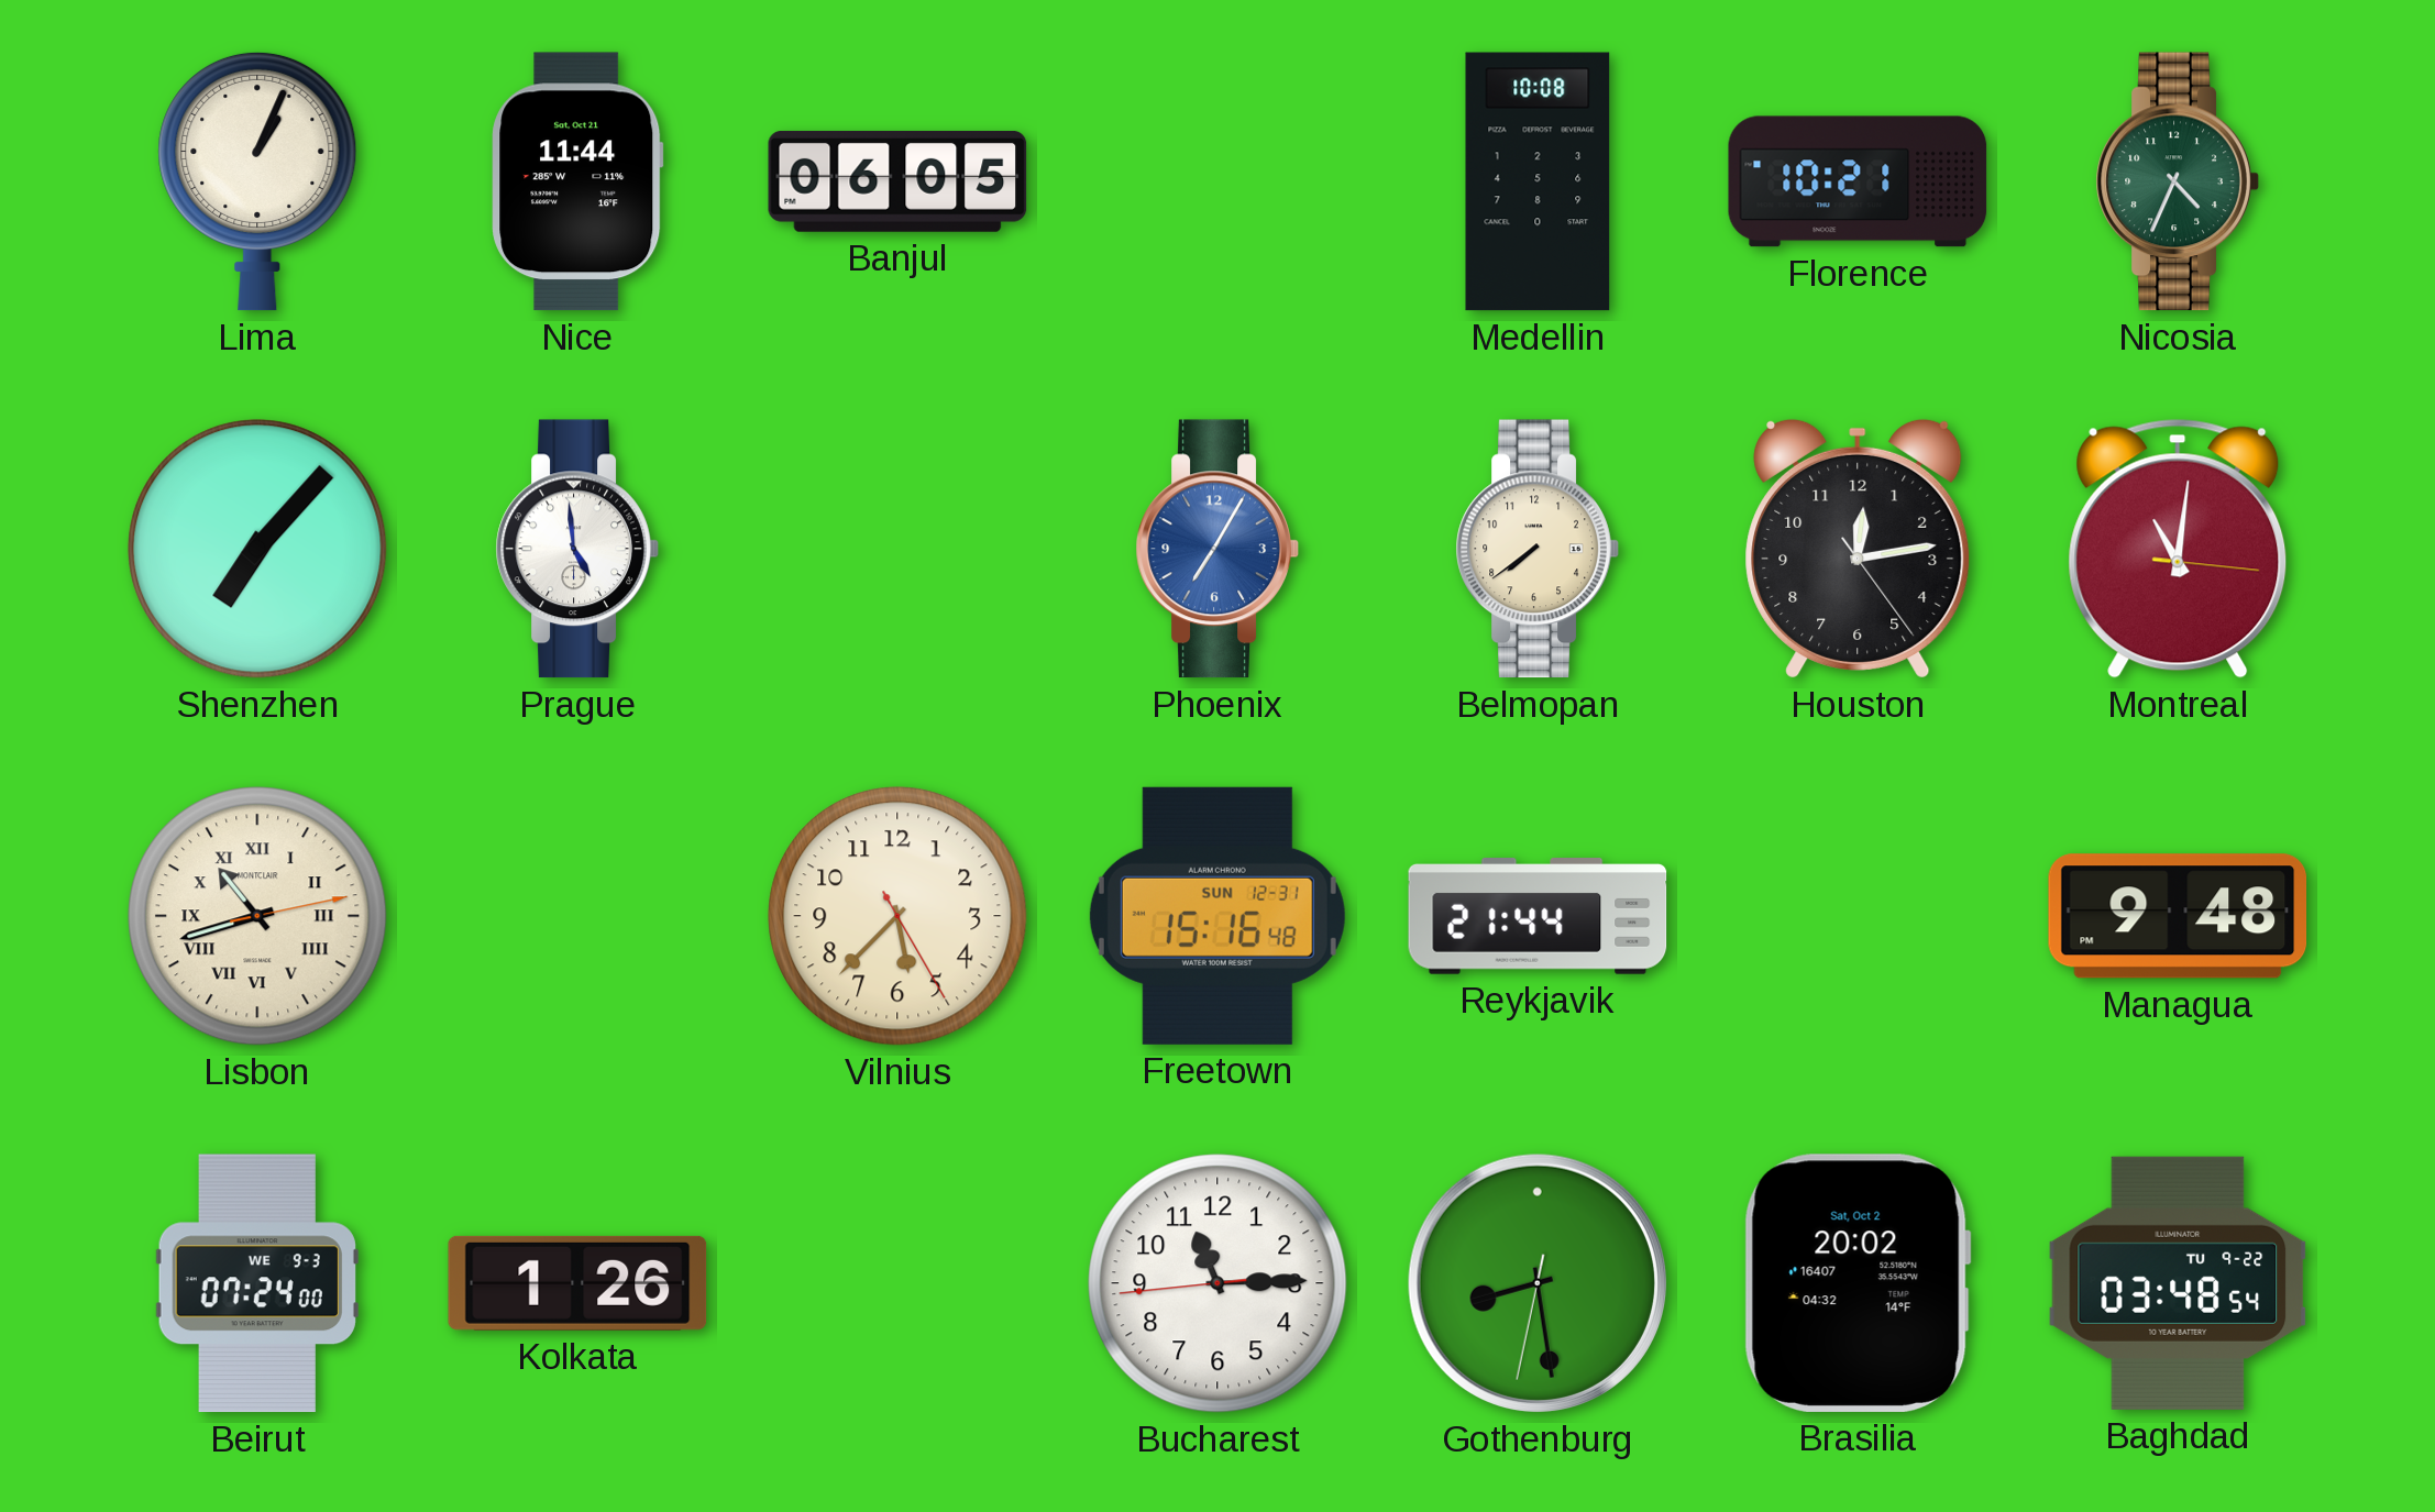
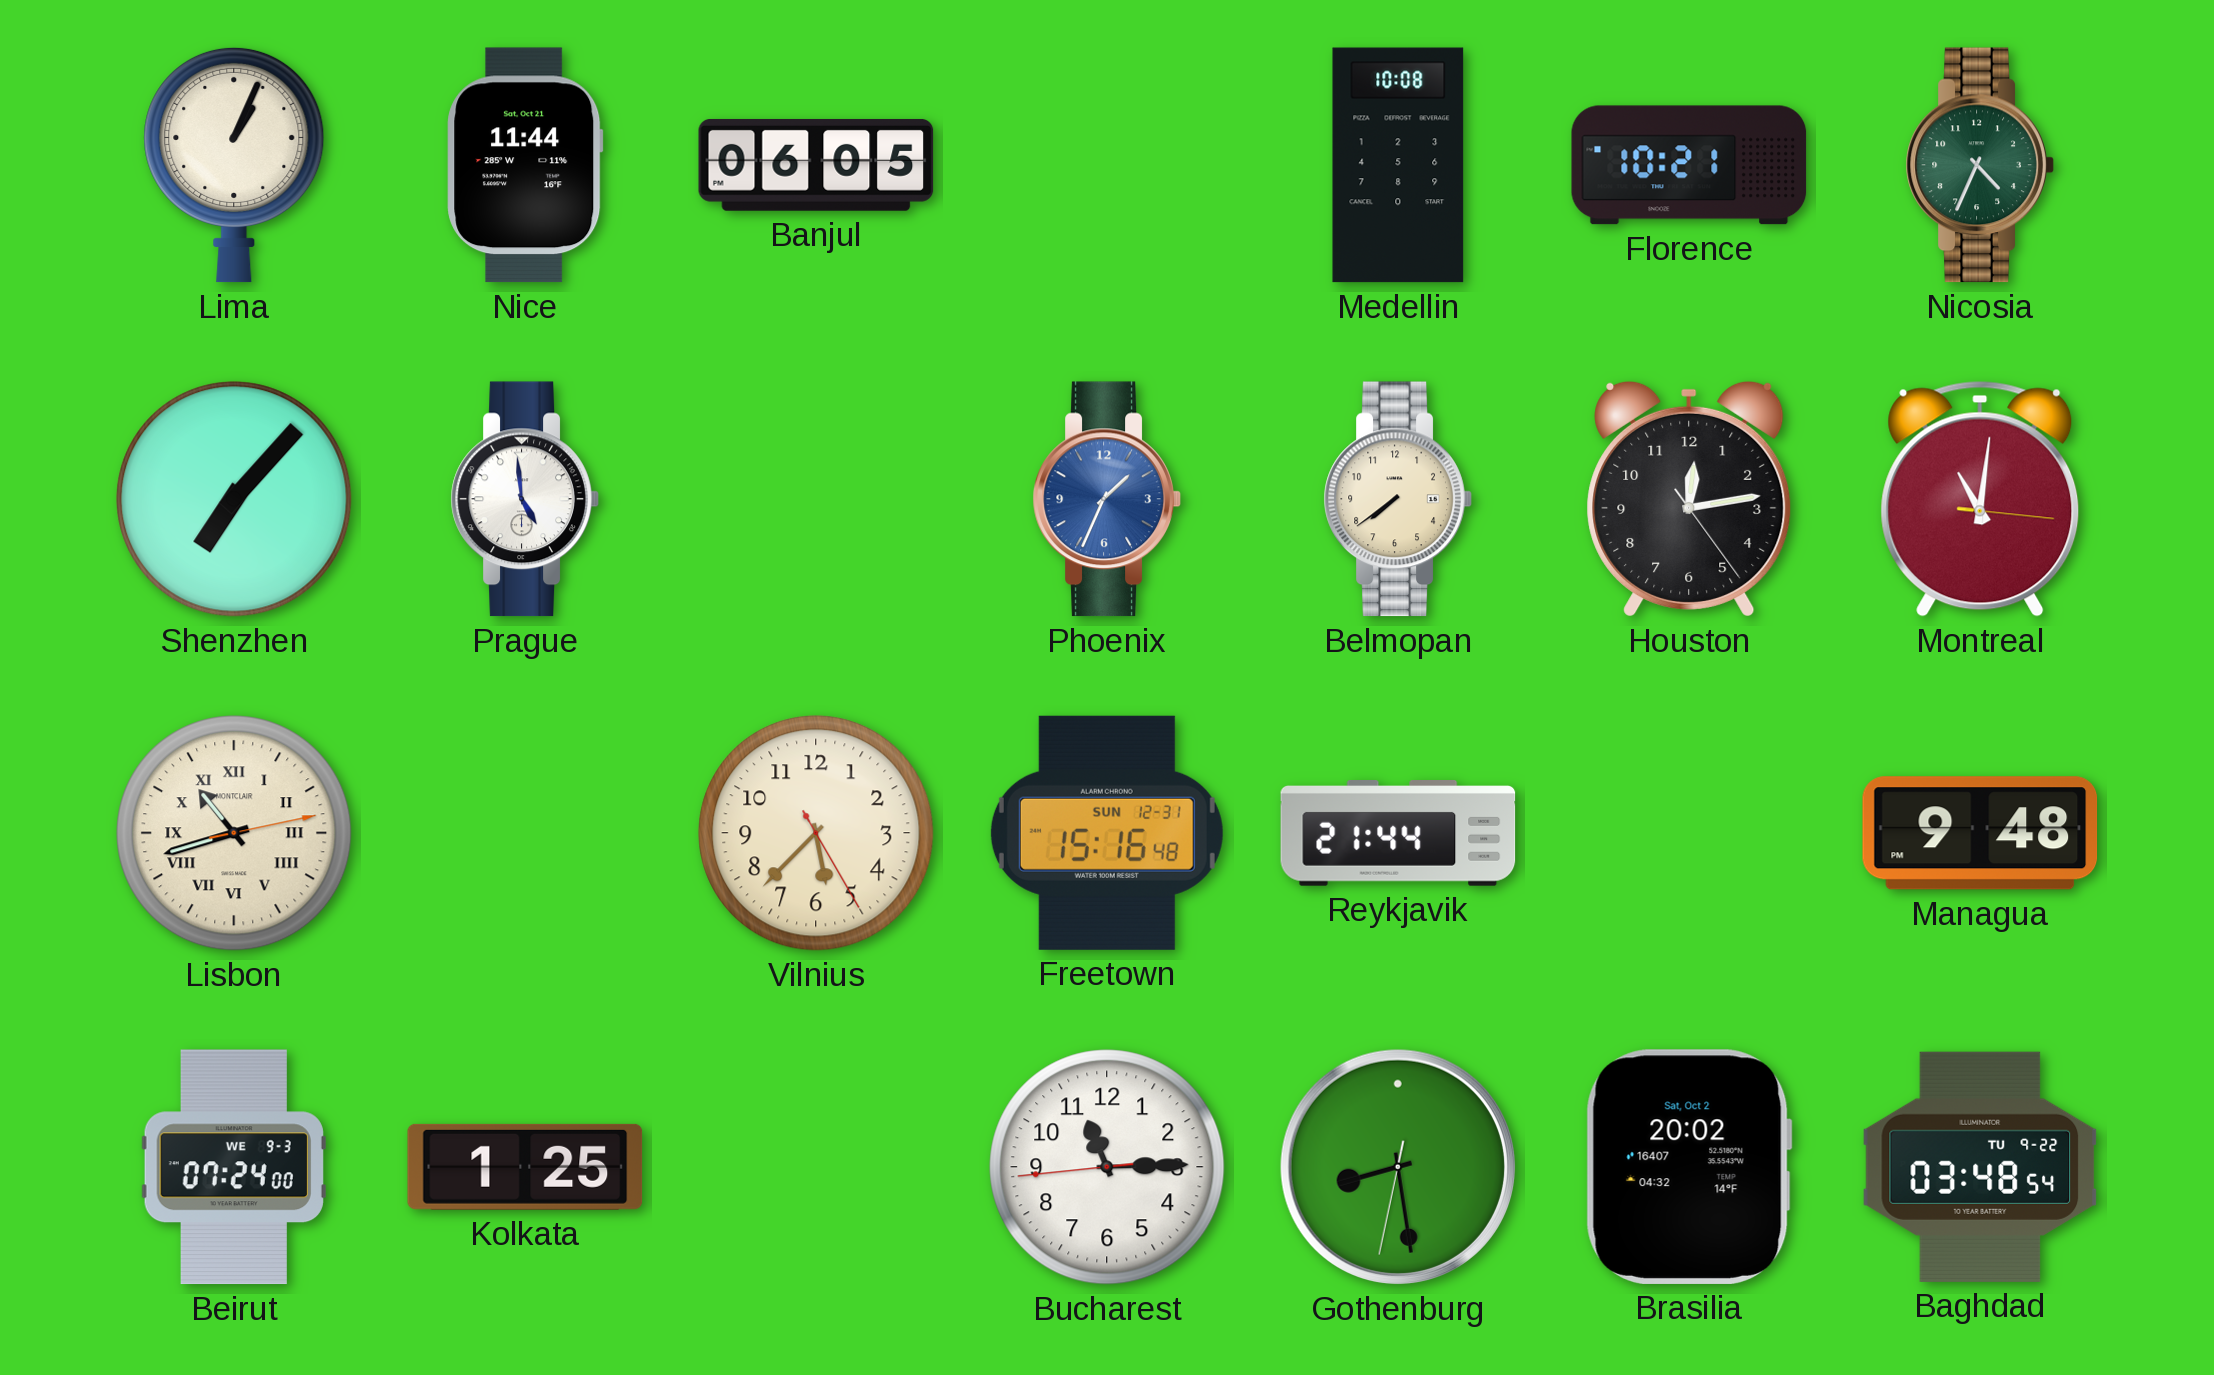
Phoenix: 7:05 -> 1:34 (1107, 499)
Kolkata: 1:26 -> 1:25 (525, 1167)
